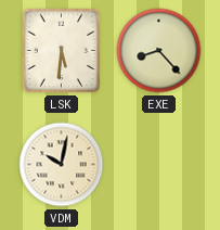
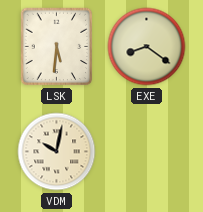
EXE: 8:23 -> 8:21 (147, 47)
